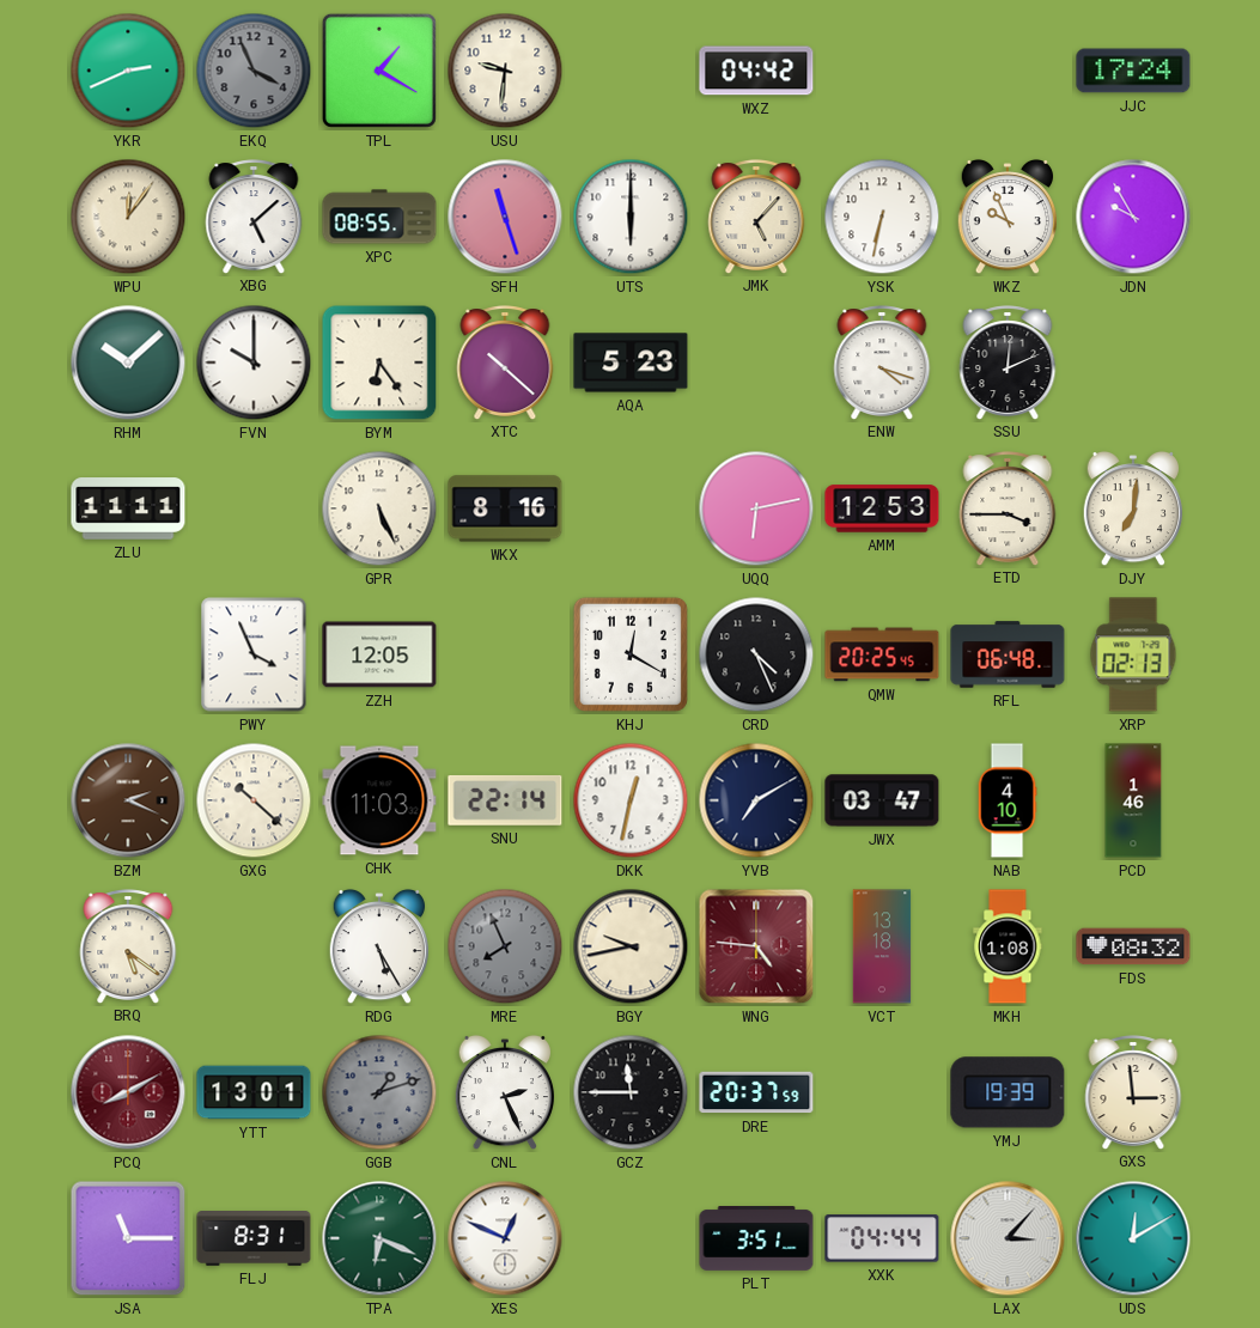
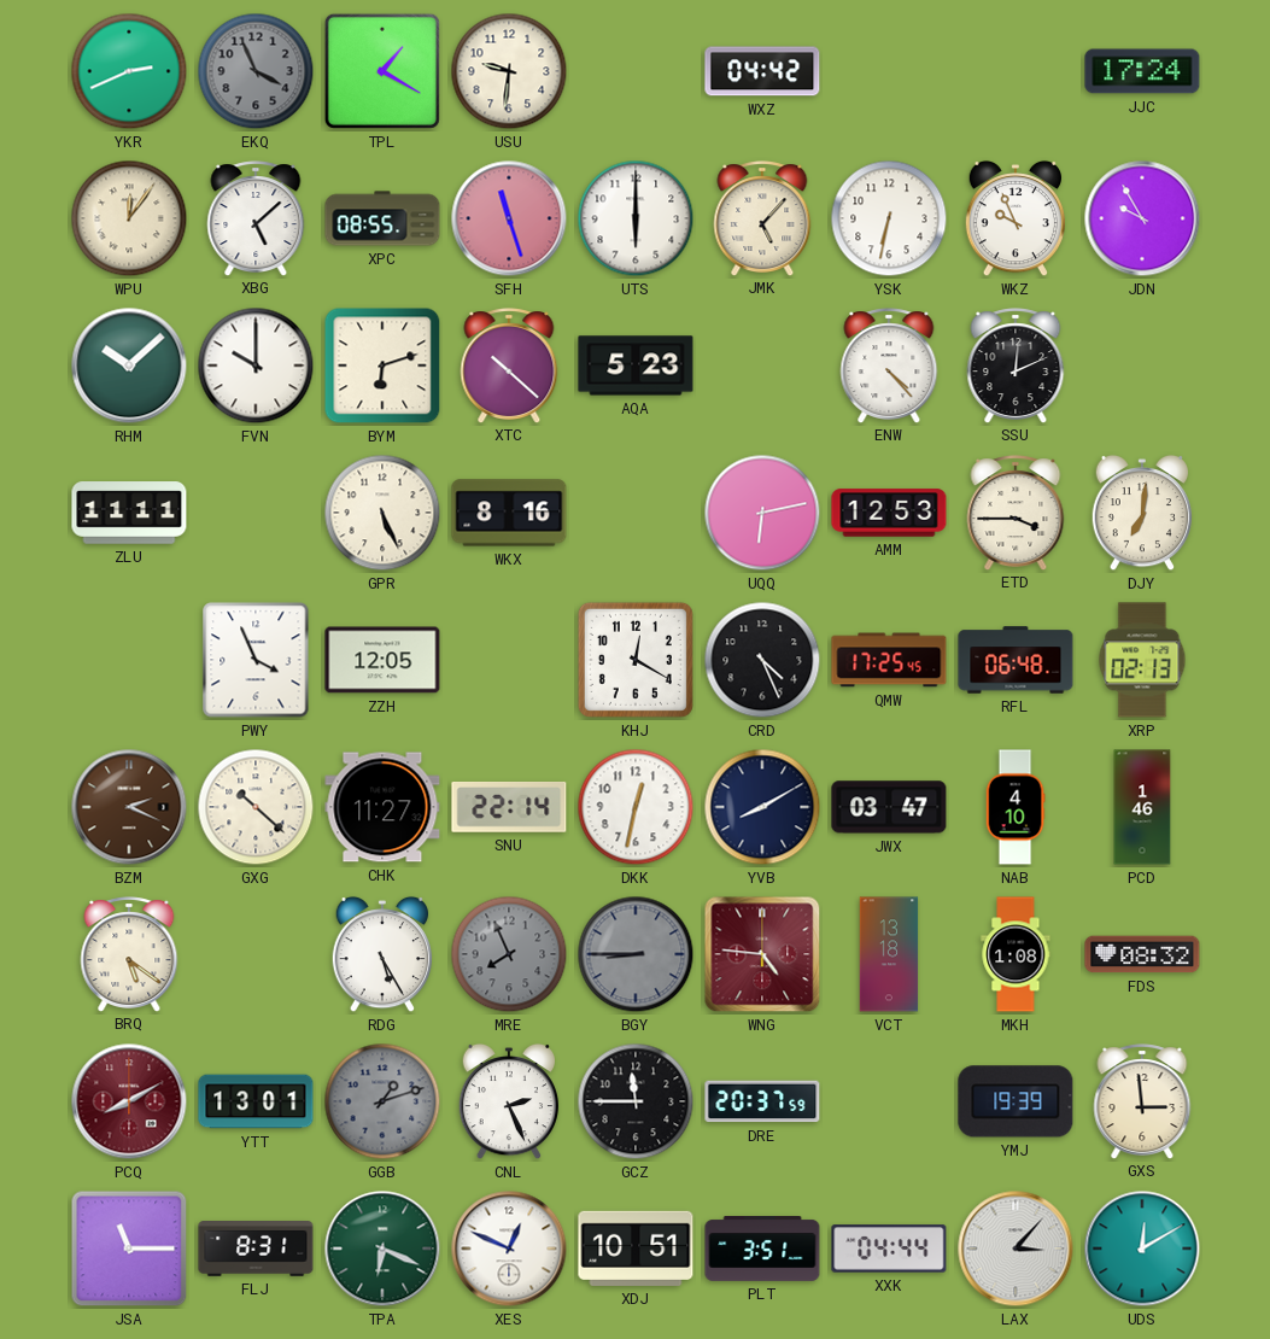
BYM: 6:24 -> 6:12 (382, 366)
ENW: 4:18 -> 4:23 (889, 366)
QMW: 20:25 -> 17:25 (889, 660)
CHK: 11:03 -> 11:27 (382, 807)
YVB: 7:10 -> 8:10 (762, 807)
BGY: 9:43 -> 8:45 (636, 954)
BGY dial: cream -> grey (636, 954)
XDJ: none -> 10:51 (636, 1249)
